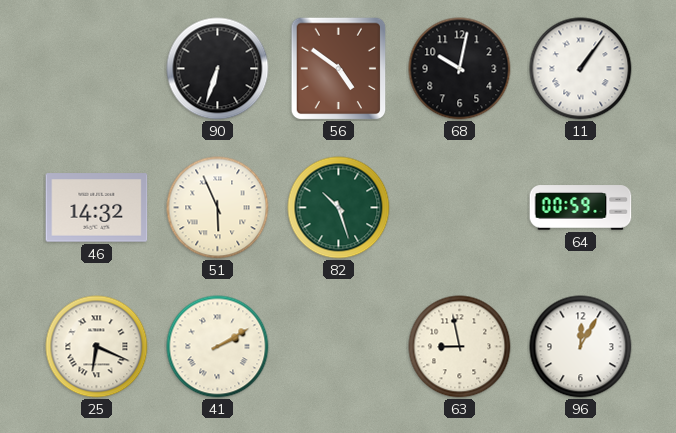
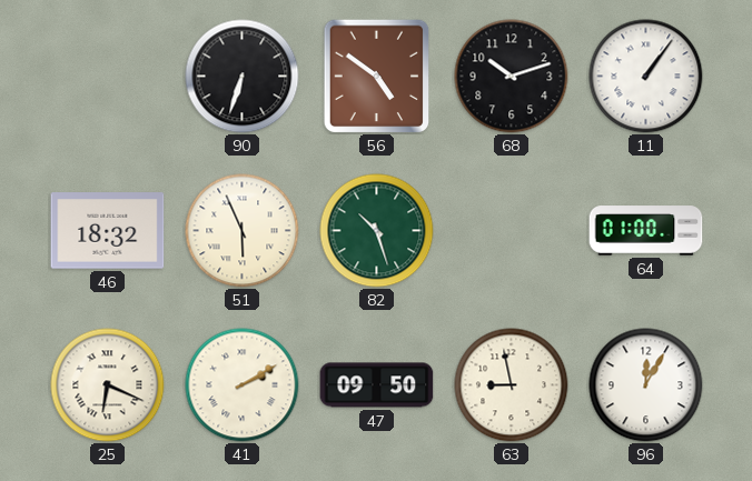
68: 10:02 -> 10:12 (512, 77)
46: 14:32 -> 18:32 (108, 231)
64: 00:59 -> 01:00 (646, 231)
47: none -> 09:50 (377, 385)
